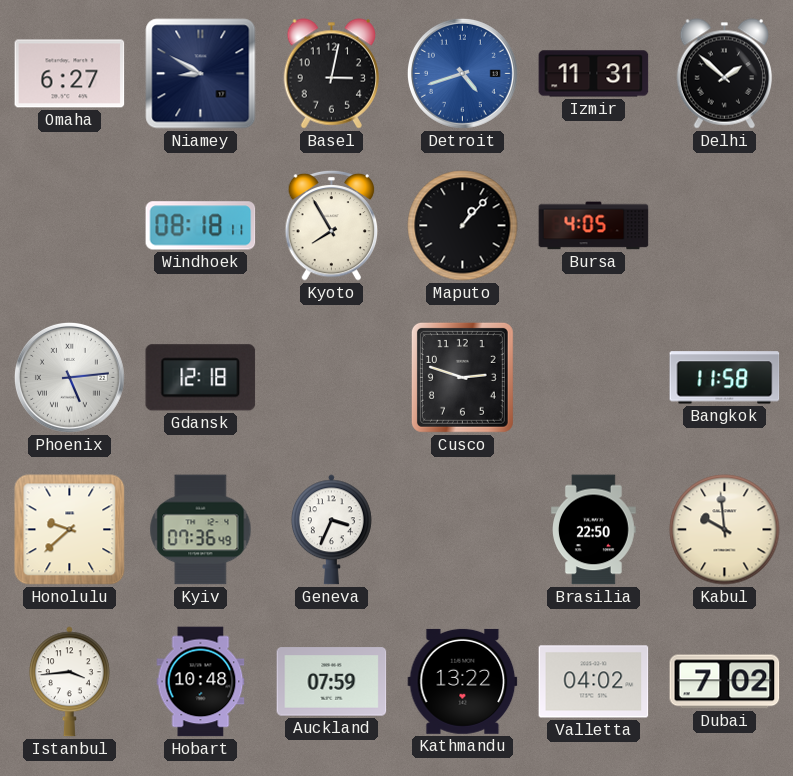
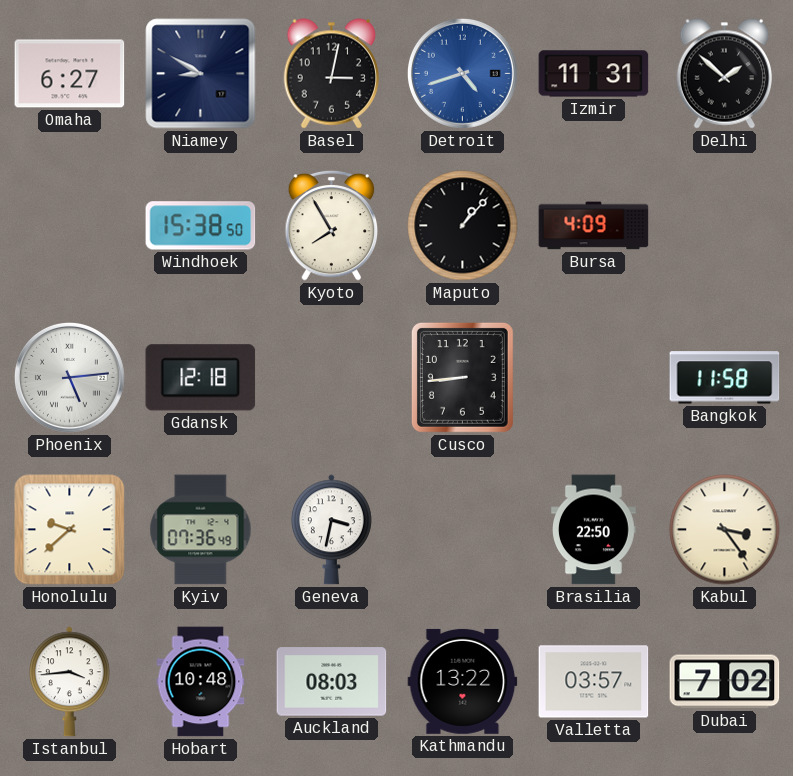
Windhoek: 08:18 -> 15:38 (201, 226)
Bursa: 4:05 -> 4:09 (594, 226)
Cusco: 2:48 -> 8:44 (462, 377)
Geneva: 3:34 -> 3:32 (331, 530)
Kabul: 9:59 -> 3:24 (725, 530)
Auckland: 07:59 -> 08:03 (332, 682)
Valletta: 04:02 -> 03:57 (594, 682)
